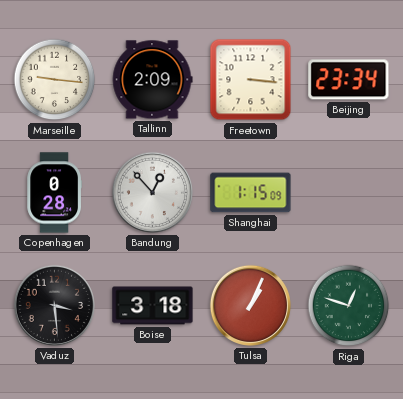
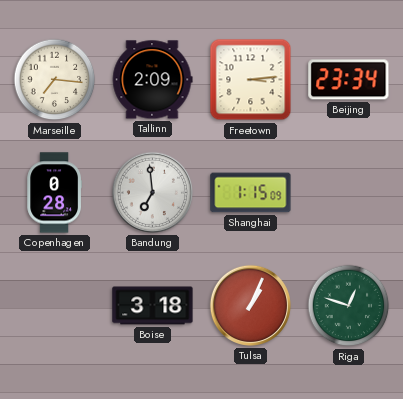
Marseille: 9:16 -> 7:16 (55, 80)
Freetown: 3:16 -> 3:14 (251, 80)
Bandung: 12:53 -> 6:59 (152, 192)
Vaduz: 3:29 -> none (54, 305)
